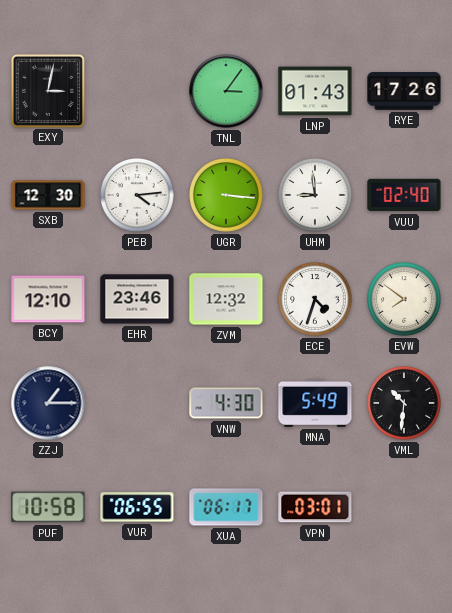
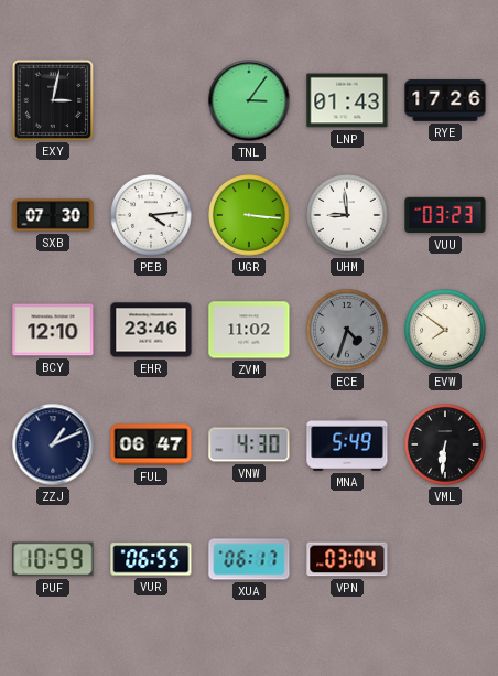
SXB: 12:30 -> 07:30 (53, 215)
VUU: 02:40 -> 03:23 (445, 215)
ZVM: 12:32 -> 11:02 (249, 330)
ECE dial: white -> grey (347, 330)
ZZJ: 1:15 -> 1:11 (53, 444)
FUL: none -> 06:47 (151, 444)
VML: 10:31 -> 6:31 (445, 444)
PUF: 10:58 -> 10:59 (53, 559)
VPN: 03:01 -> 03:04 (347, 559)
